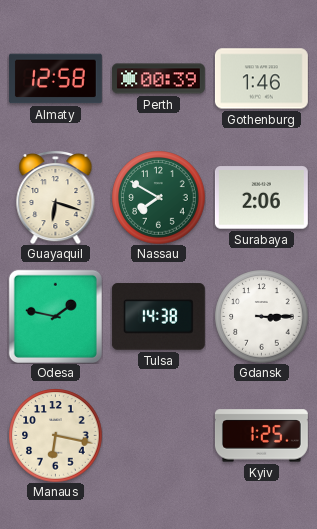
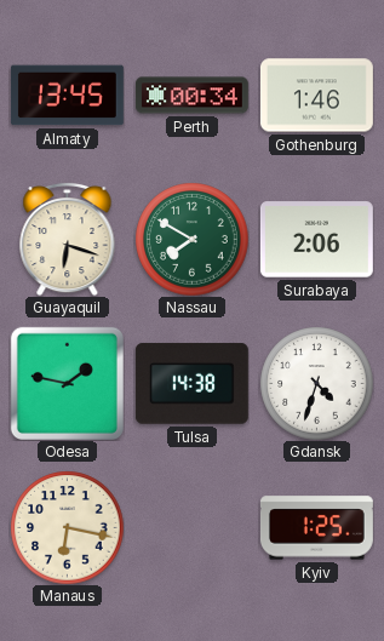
Almaty: 12:58 -> 13:45 (67, 96)
Perth: 00:39 -> 00:34 (191, 96)
Gdansk: 3:15 -> 4:33 (316, 383)
